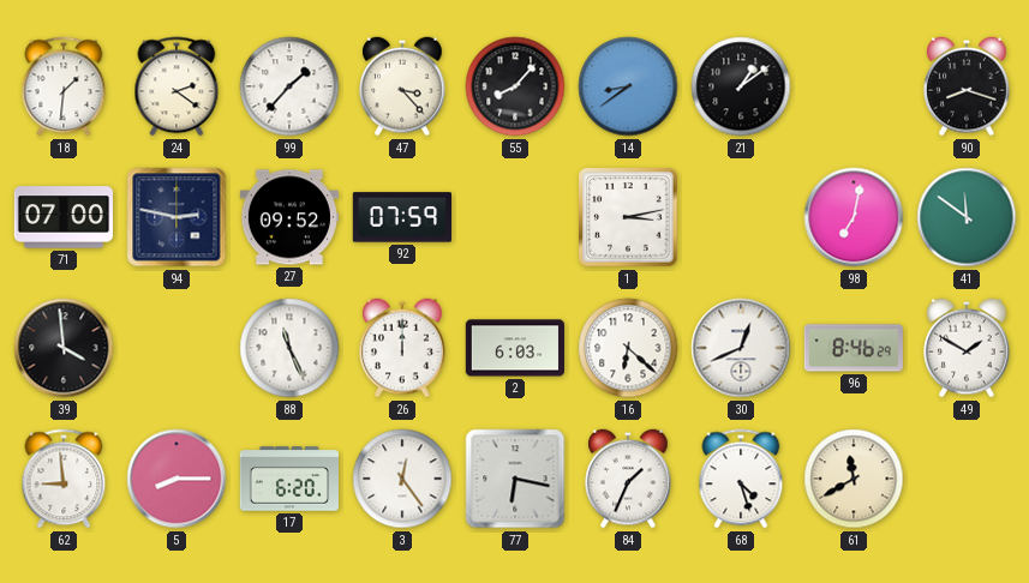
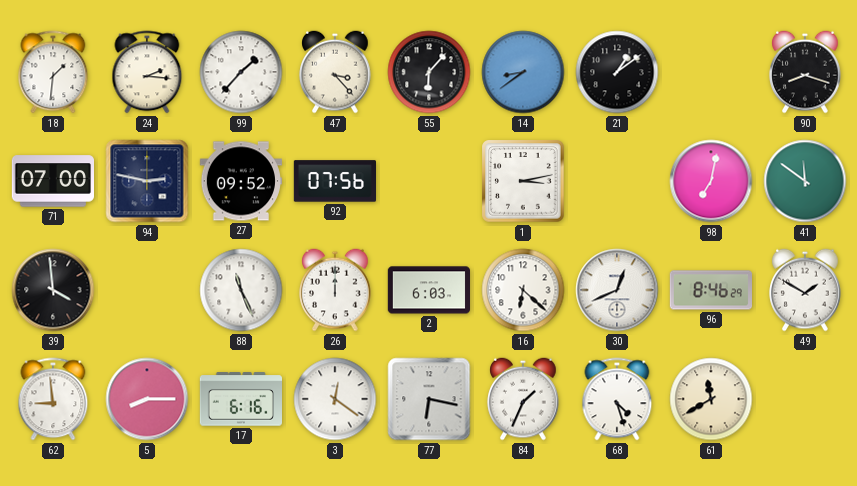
24: 2:21 -> 2:16 (147, 72)
55: 8:07 -> 6:07 (429, 72)
92: 07:59 -> 07:56 (334, 181)
17: 6:20 -> 6:16 (240, 399)
3: 12:24 -> 12:21 (335, 399)
